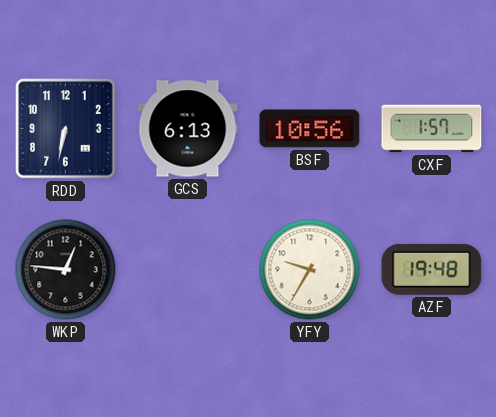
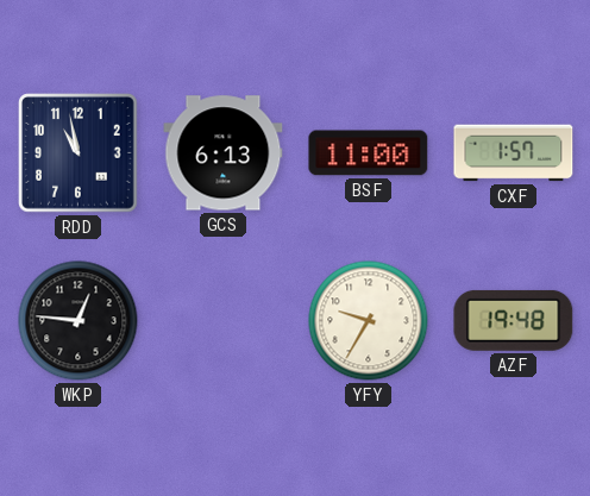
RDD: 6:32 -> 10:58 (79, 153)
BSF: 10:56 -> 11:00 (369, 153)
